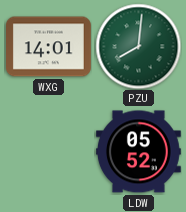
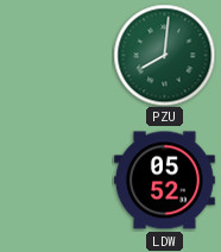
WXG: 14:01 -> none (49, 47)
